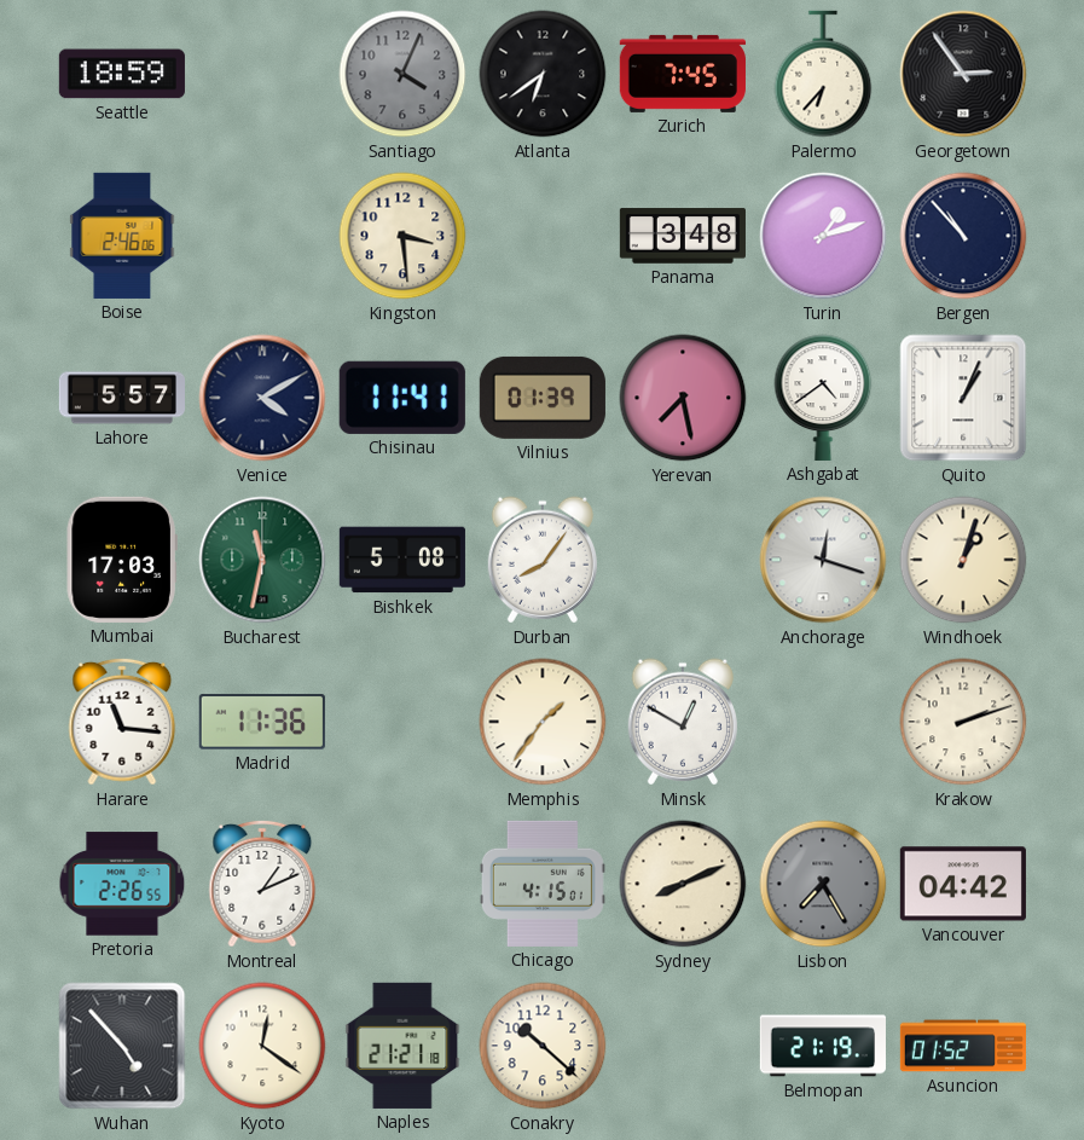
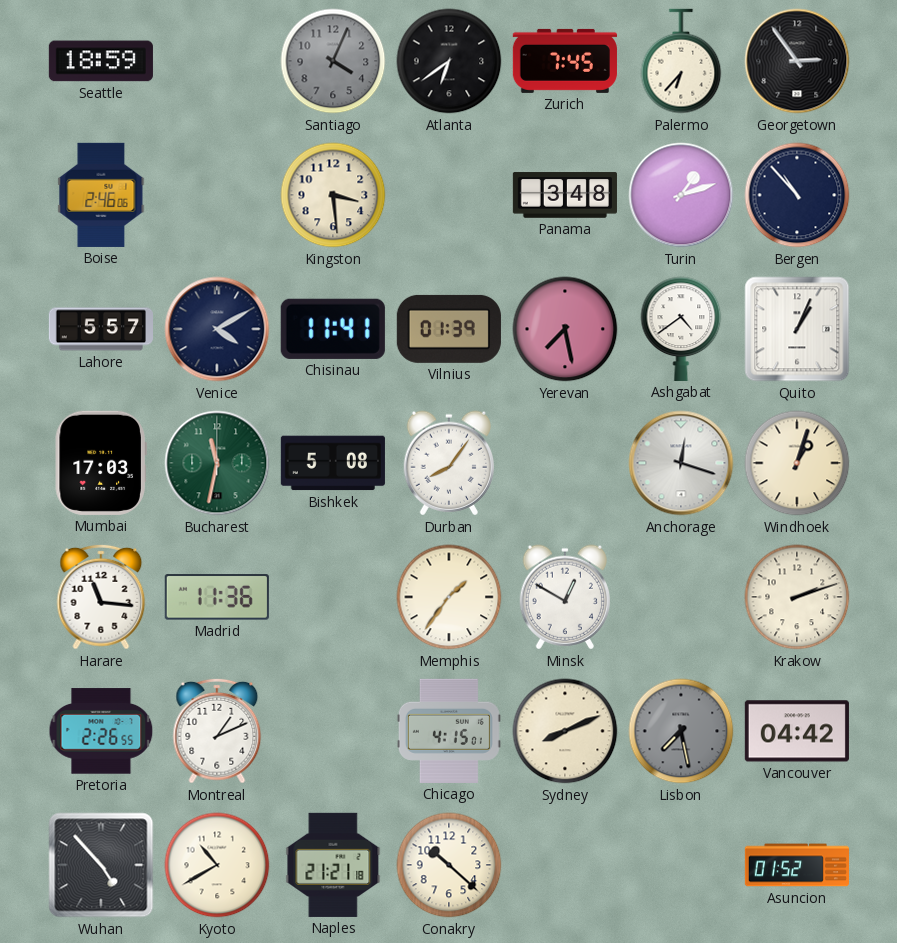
Lisbon: 7:25 -> 7:28 (681, 731)
Kyoto: 12:21 -> 10:40 (217, 865)
Belmopan: 21:19 -> none (823, 1046)
